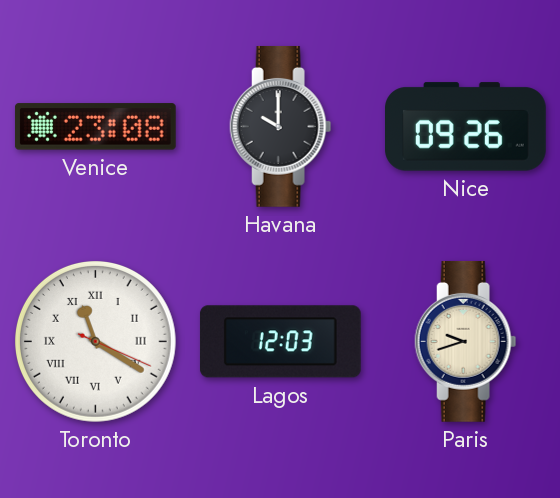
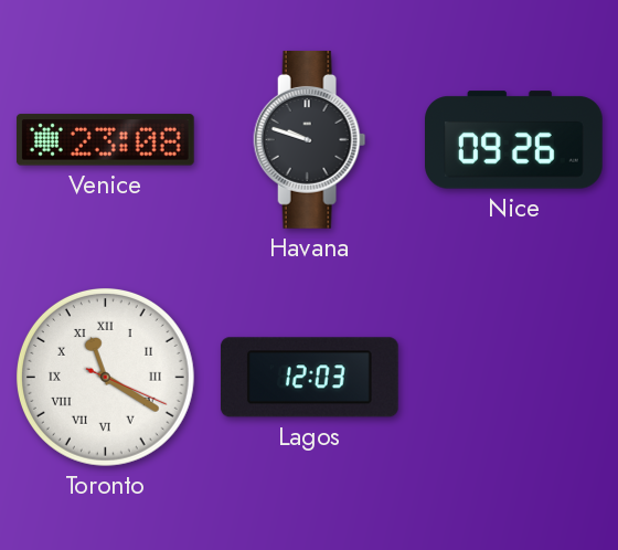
Havana: 10:00 -> 9:48 (310, 139)
Paris: 9:42 -> none (466, 341)
